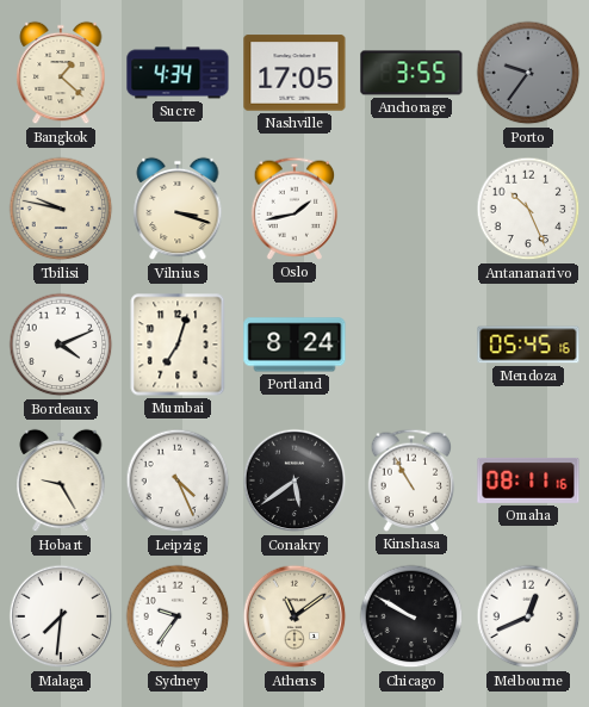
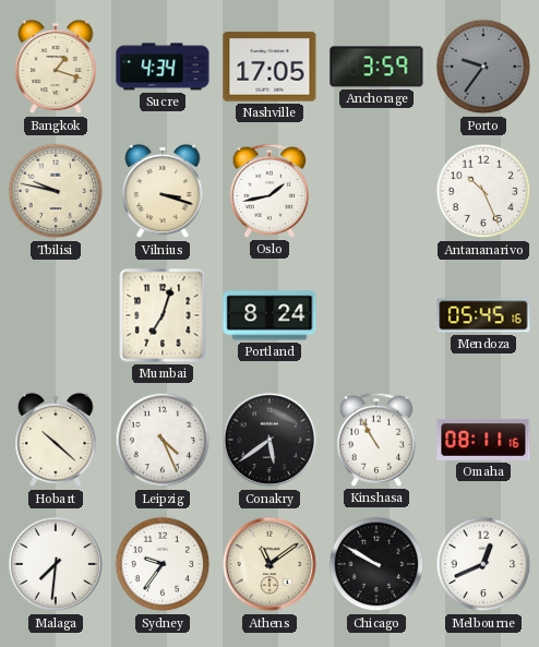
Bangkok: 1:22 -> 1:18 (56, 67)
Anchorage: 3:55 -> 3:59 (376, 67)
Bordeaux: 4:11 -> none (61, 345)
Hobart: 9:25 -> 10:22 (56, 440)
